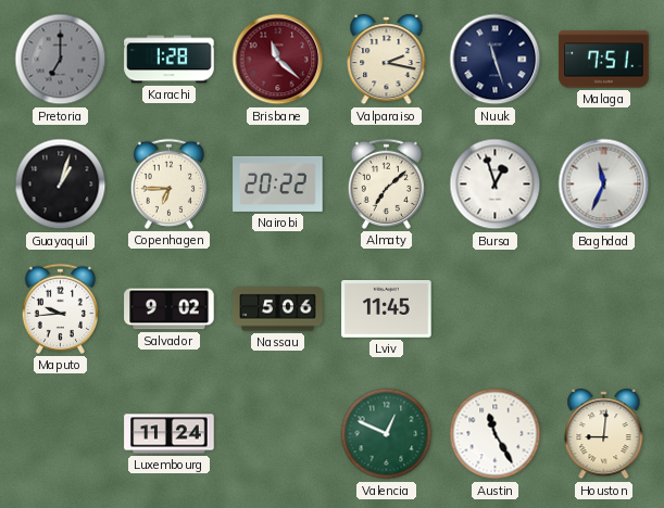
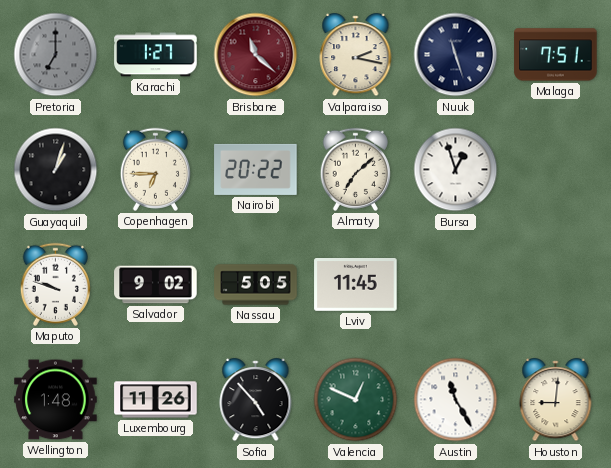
Karachi: 1:28 -> 1:27 (156, 55)
Baghdad: 11:34 -> none (604, 185)
Maputo: 9:44 -> 9:48 (55, 284)
Nassau: 5:06 -> 5:05 (256, 285)
Wellington: none -> 1:48 (56, 400)
Luxembourg: 11:24 -> 11:26 (156, 400)
Sofia: none -> 4:53 (256, 400)
